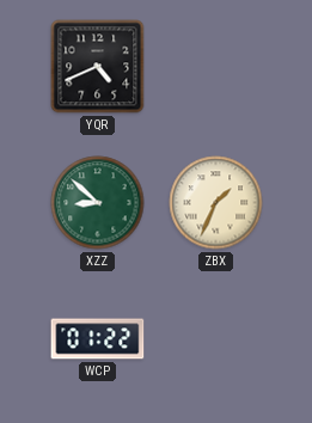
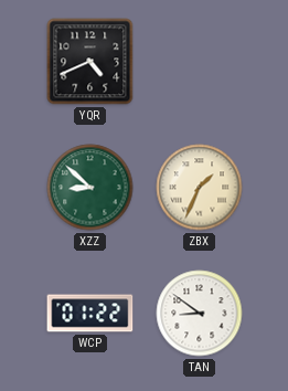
TAN: none -> 8:51 (200, 314)
